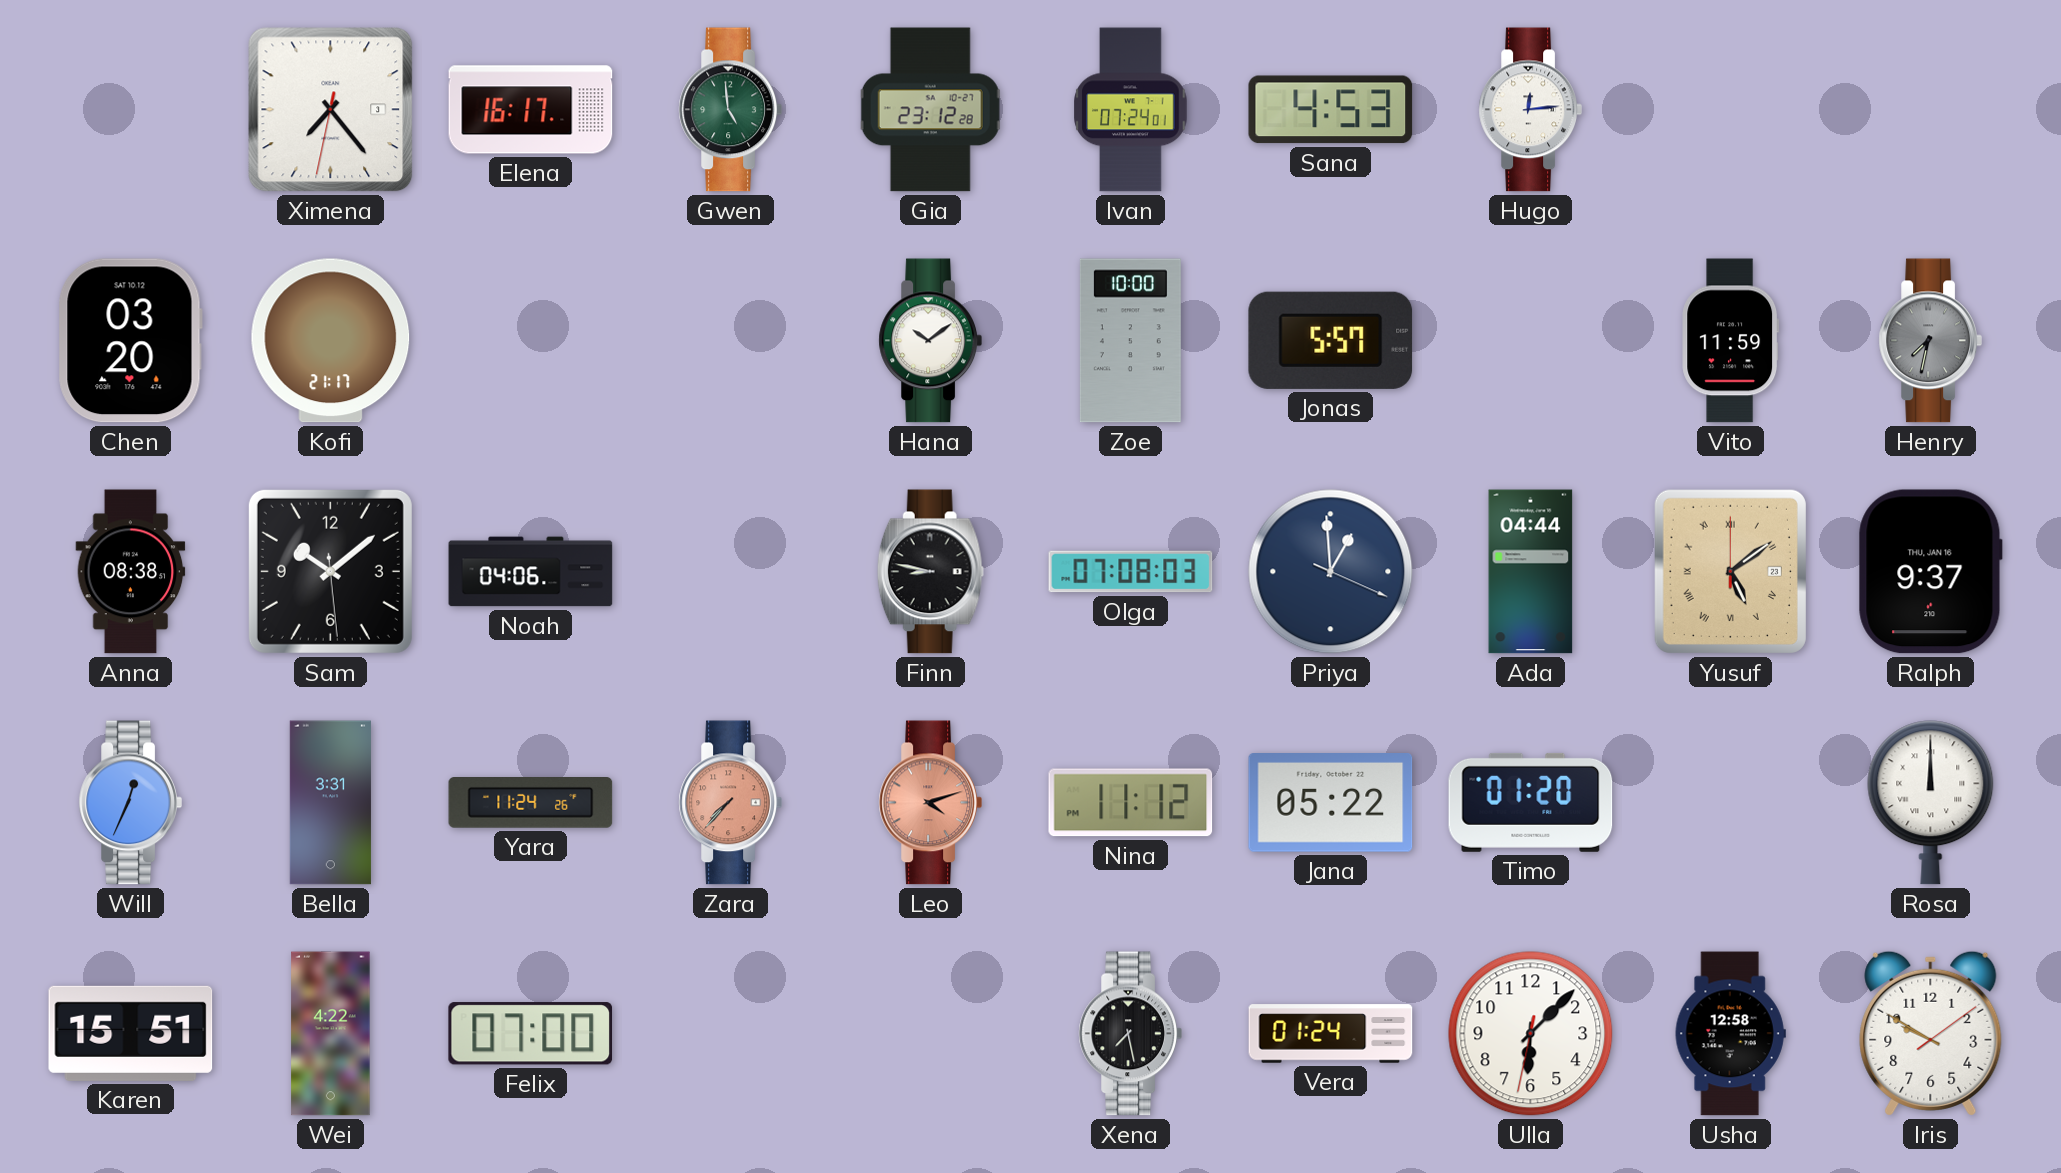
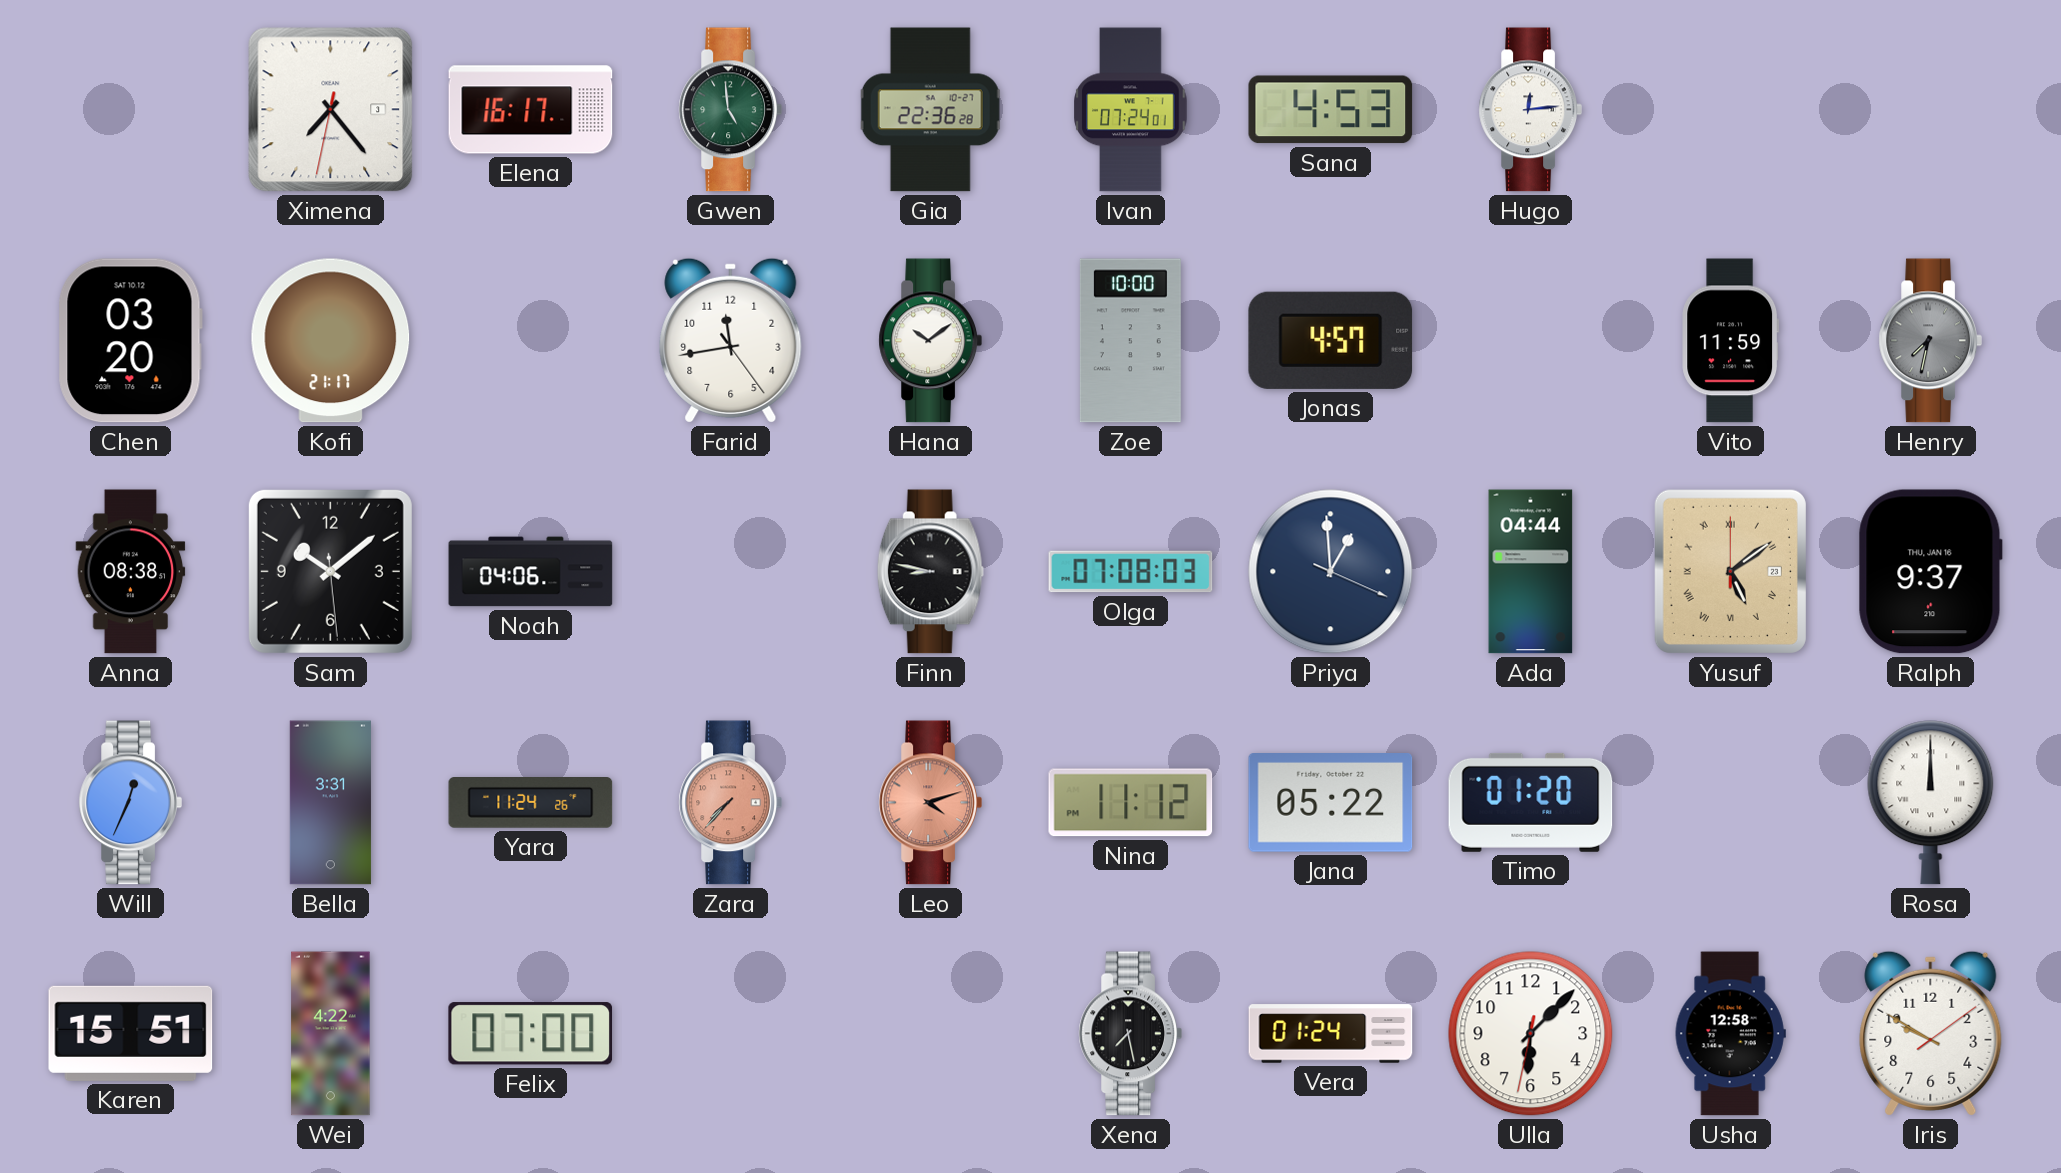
Gia: 23:12 -> 22:36 (931, 110)
Farid: none -> 11:43 (731, 340)
Jonas: 5:57 -> 4:57 (1331, 340)
